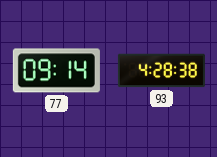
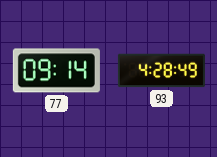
93: 4:28:38 -> 4:28:49 (161, 71)
